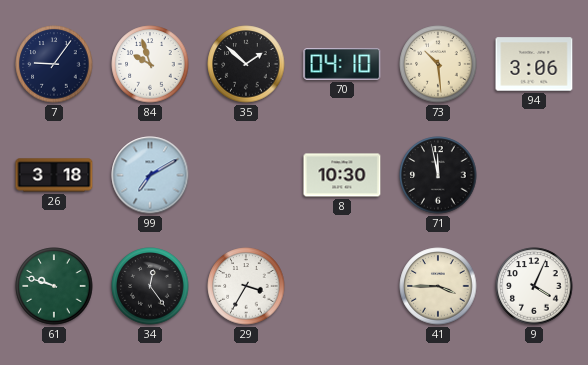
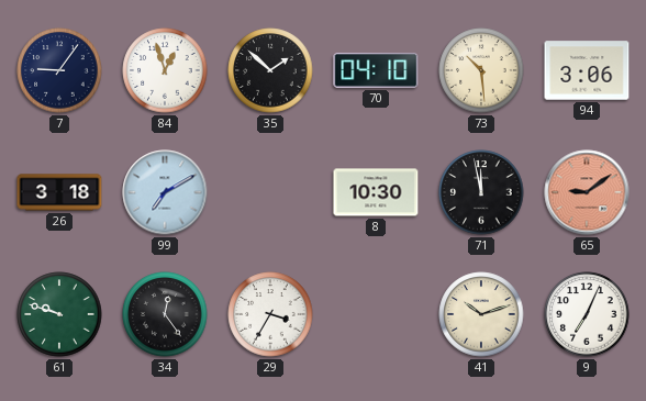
84: 9:57 -> 12:57 (165, 70)
65: none -> 9:09 (587, 192)
41: 3:45 -> 10:12 (481, 314)
9: 4:04 -> 7:04 (587, 314)
